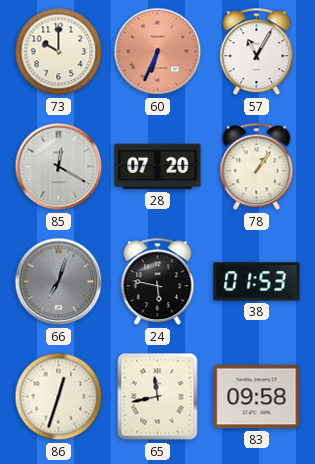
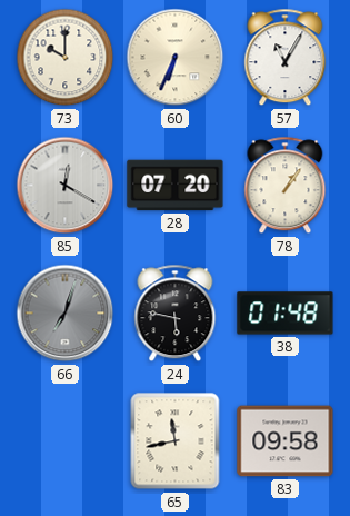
60 dial: salmon -> cream (176, 58)
38: 01:53 -> 01:48 (286, 314)
86: 12:33 -> none (59, 397)
